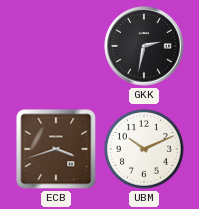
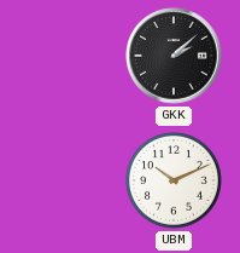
GKK: 2:32 -> 2:08 (174, 56)
ECB: 3:42 -> none (56, 149)
